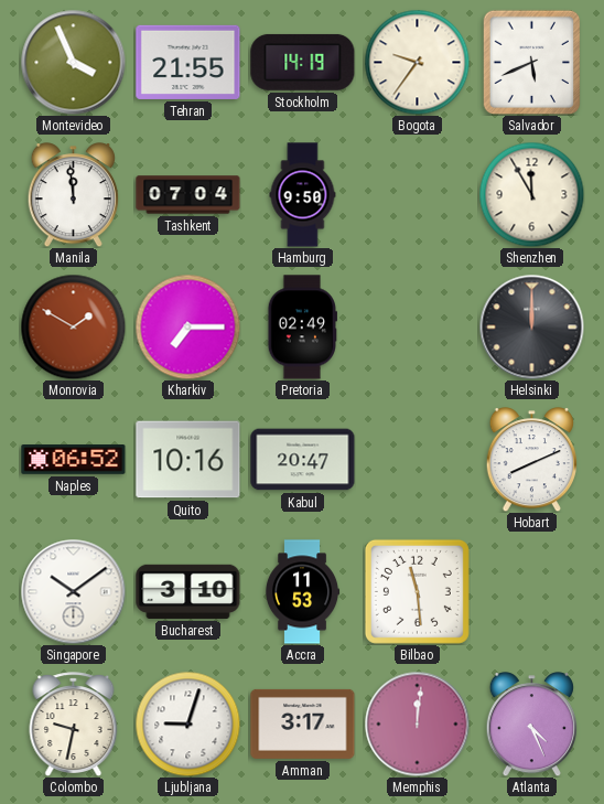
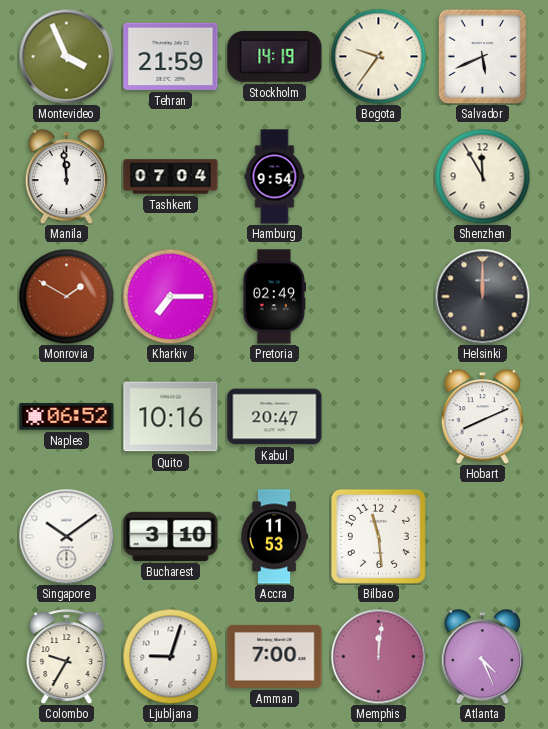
Tehran: 21:55 -> 21:59 (171, 56)
Hamburg: 9:50 -> 9:54 (275, 177)
Colombo: 9:32 -> 9:35 (67, 656)
Amman: 3:17 -> 7:00 (275, 656)
